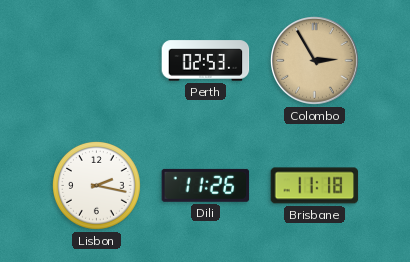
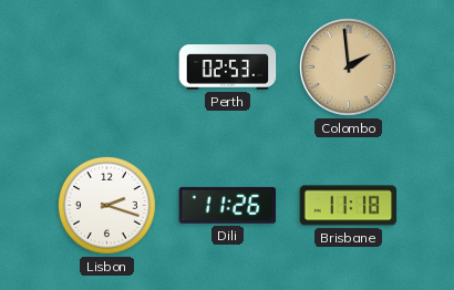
Colombo: 2:55 -> 1:59 (349, 68)
Lisbon: 2:17 -> 2:18 (107, 206)
